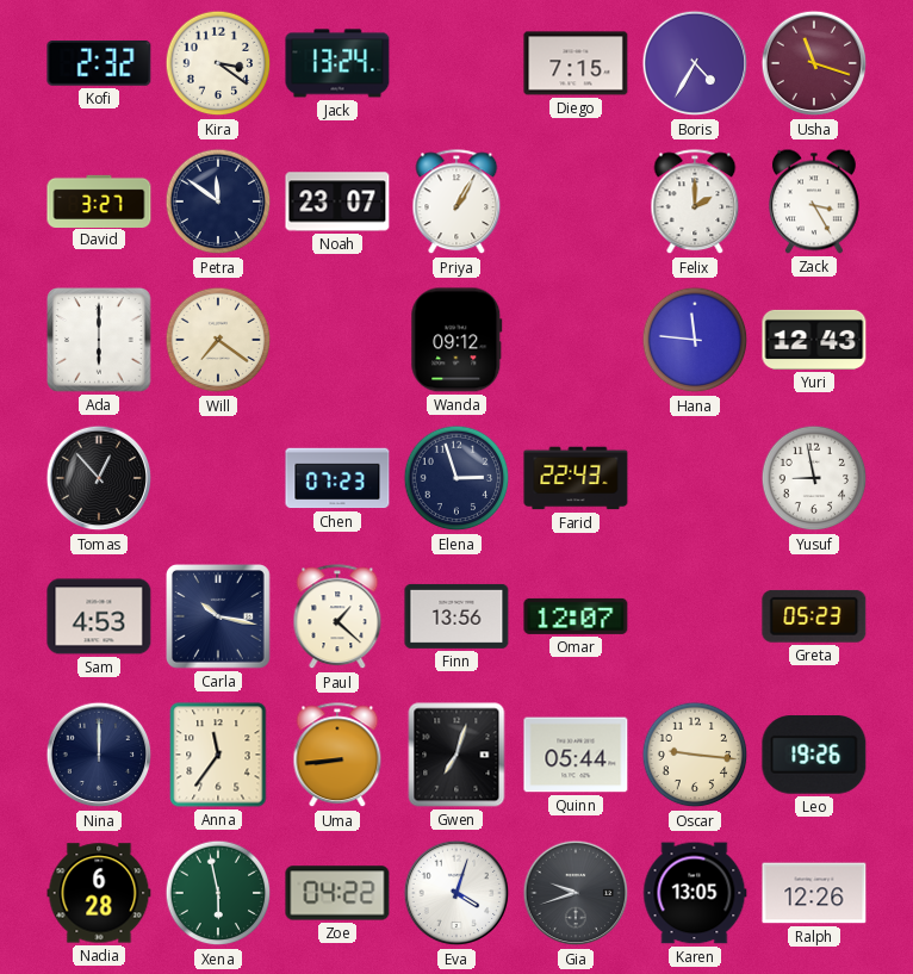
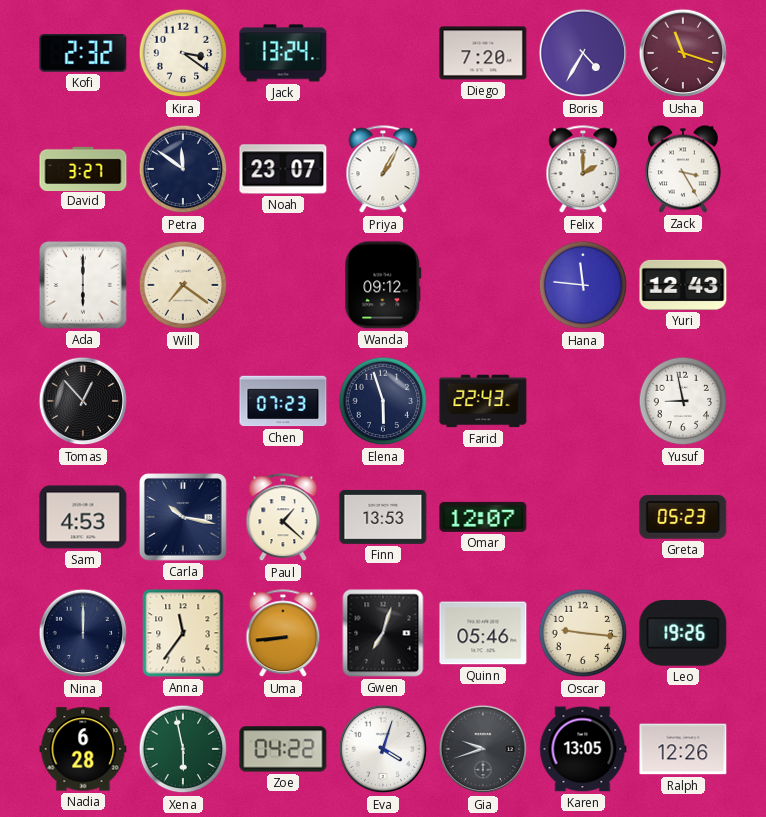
Diego: 7:15 -> 7:20 (483, 53)
Elena: 2:57 -> 5:57 (383, 401)
Finn: 13:56 -> 13:53 (383, 517)
Quinn: 05:44 -> 05:46 (483, 633)
